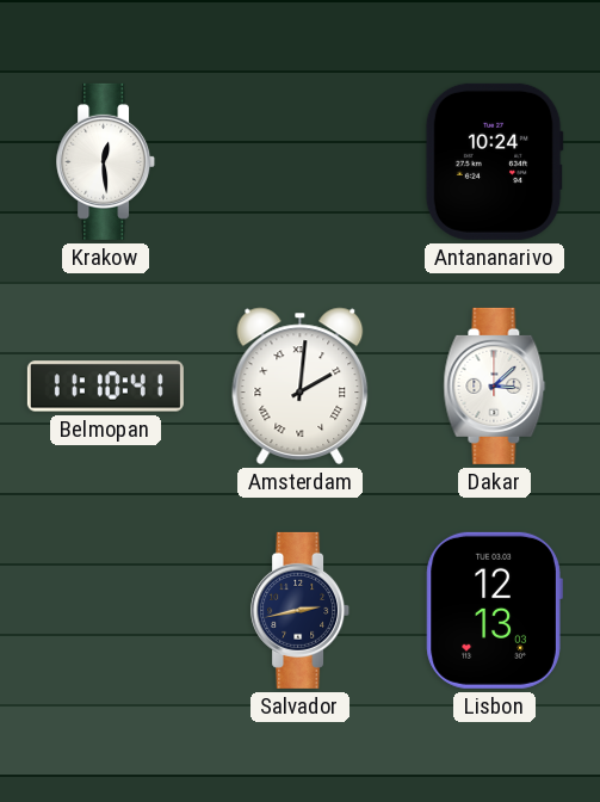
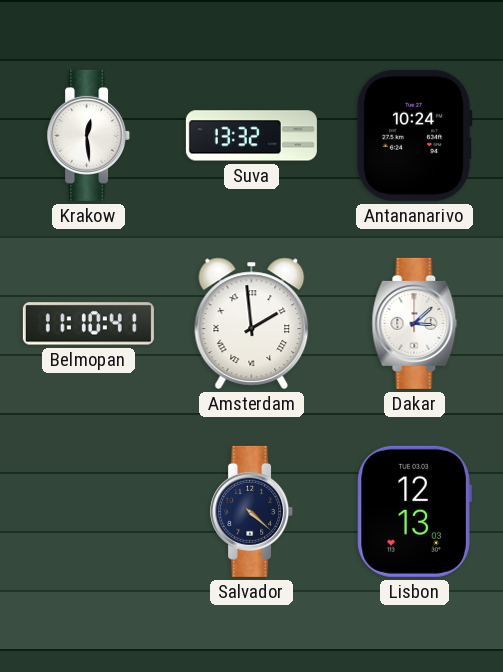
Suva: none -> 13:32 (251, 136)
Amsterdam: 2:01 -> 1:59 (252, 323)
Salvador: 2:43 -> 4:22 (252, 511)
